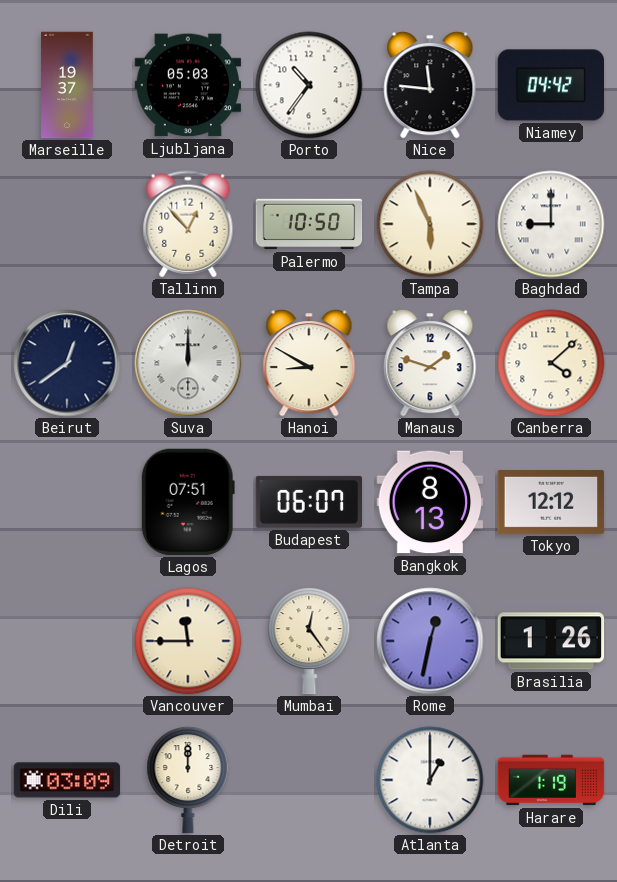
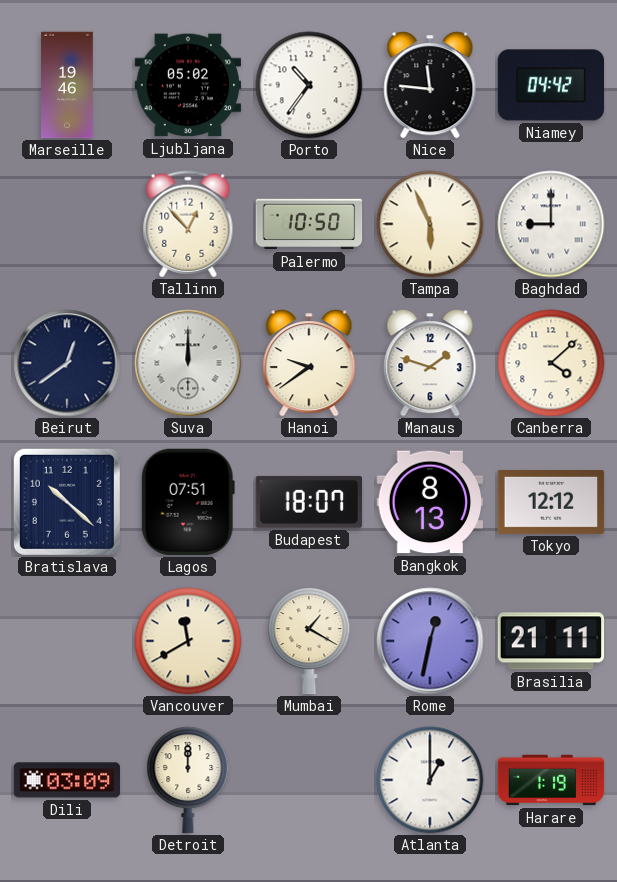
Marseille: 19:37 -> 19:46 (67, 85)
Ljubljana: 05:03 -> 05:02 (188, 85)
Hanoi: 8:50 -> 9:39 (309, 363)
Bratislava: none -> 10:22 (67, 502)
Budapest: 06:07 -> 18:07 (308, 502)
Vancouver: 11:45 -> 11:40 (188, 641)
Mumbai: 12:24 -> 1:20 (309, 641)
Brasilia: 1:26 -> 21:11 (551, 641)
